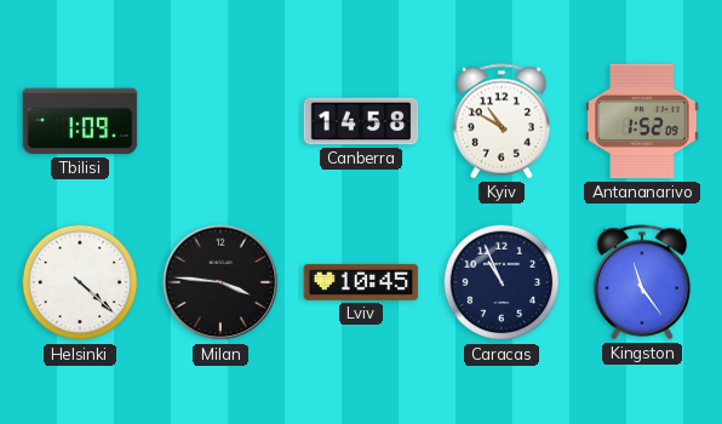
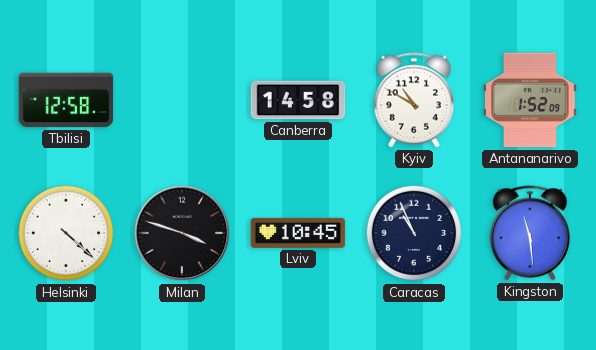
Tbilisi: 1:09 -> 12:58 (66, 100)
Milan: 3:46 -> 3:48 (182, 233)
Kingston: 11:24 -> 11:29 (530, 233)
